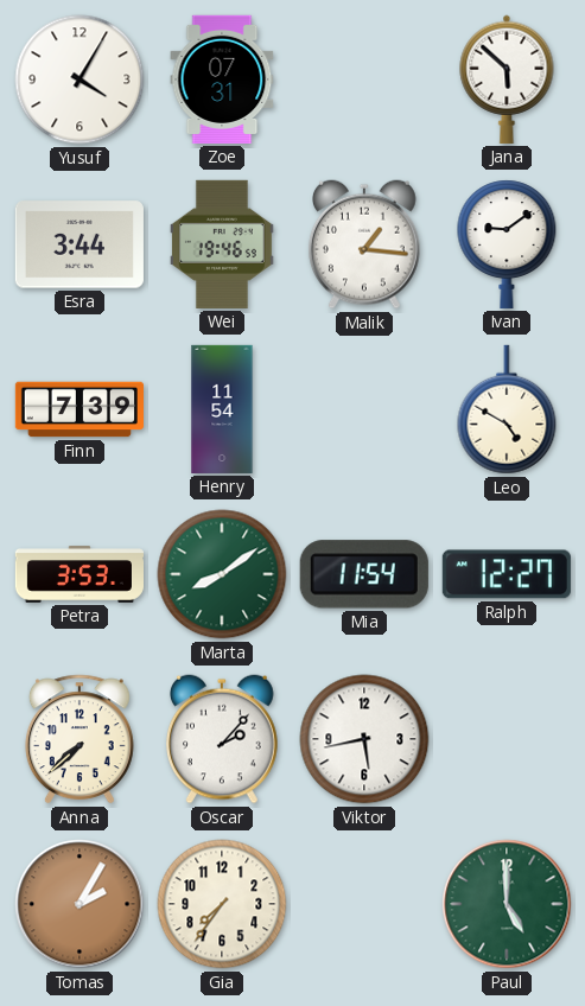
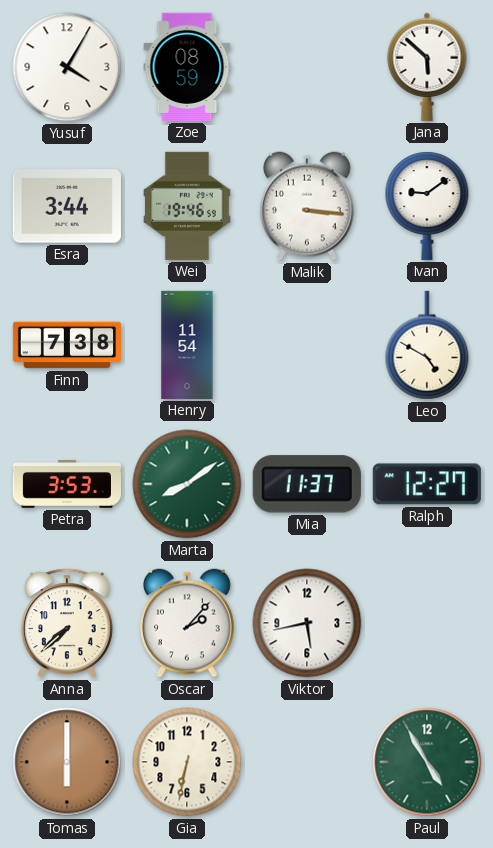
Zoe: 07:31 -> 08:59 (187, 67)
Malik: 1:16 -> 3:16 (308, 206)
Finn: 7:39 -> 7:38 (66, 345)
Mia: 11:54 -> 11:37 (307, 484)
Tomas: 2:05 -> 6:00 (67, 762)
Gia: 7:36 -> 6:32 (187, 762)
Paul: 5:00 -> 4:55 (427, 762)
